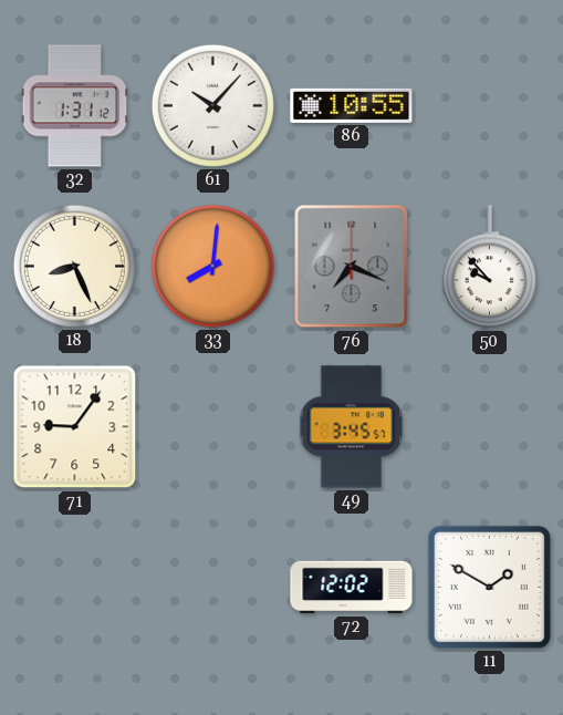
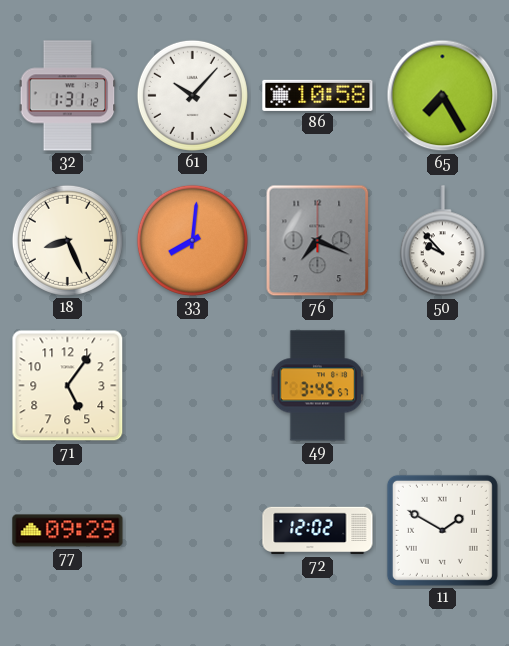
86: 10:55 -> 10:58 (318, 95)
65: none -> 7:25 (443, 96)
71: 9:06 -> 5:06 (68, 386)
77: none -> 09:29 (68, 531)
